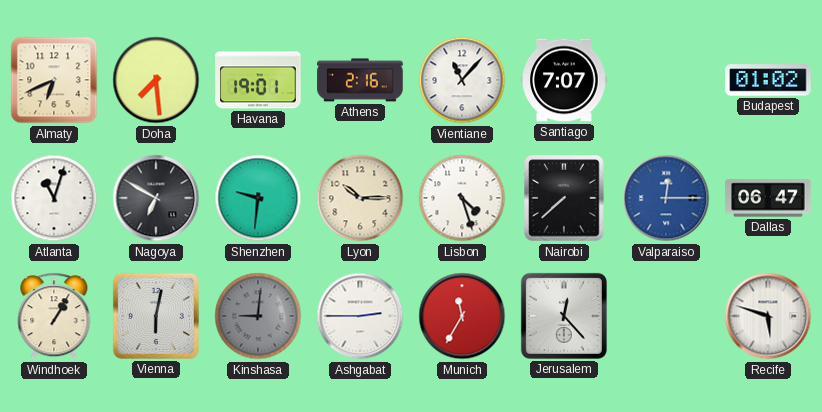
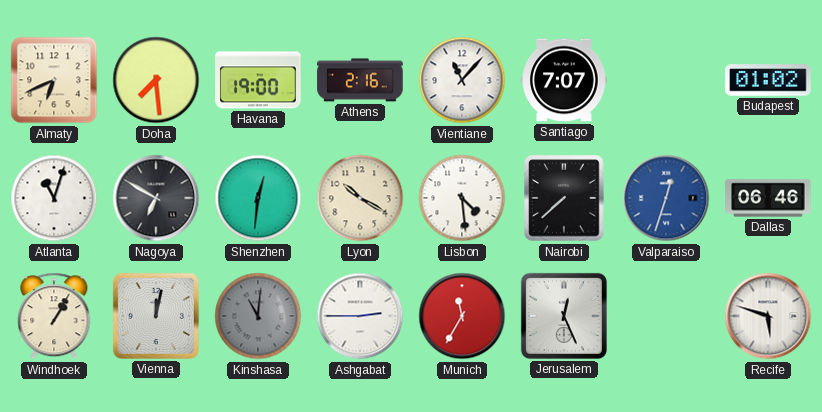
Havana: 19:01 -> 19:00 (258, 80)
Shenzhen: 9:31 -> 12:31 (258, 198)
Lyon: 10:15 -> 10:20 (360, 198)
Lisbon: 4:27 -> 4:29 (462, 198)
Valparaiso: 12:15 -> 12:33 (666, 198)
Dallas: 06:47 -> 06:46 (768, 198)
Vienna: 6:02 -> 12:02 (156, 316)
Kinshasa: 9:01 -> 11:01 (258, 316)
Jerusalem: 12:23 -> 12:26 (564, 316)
